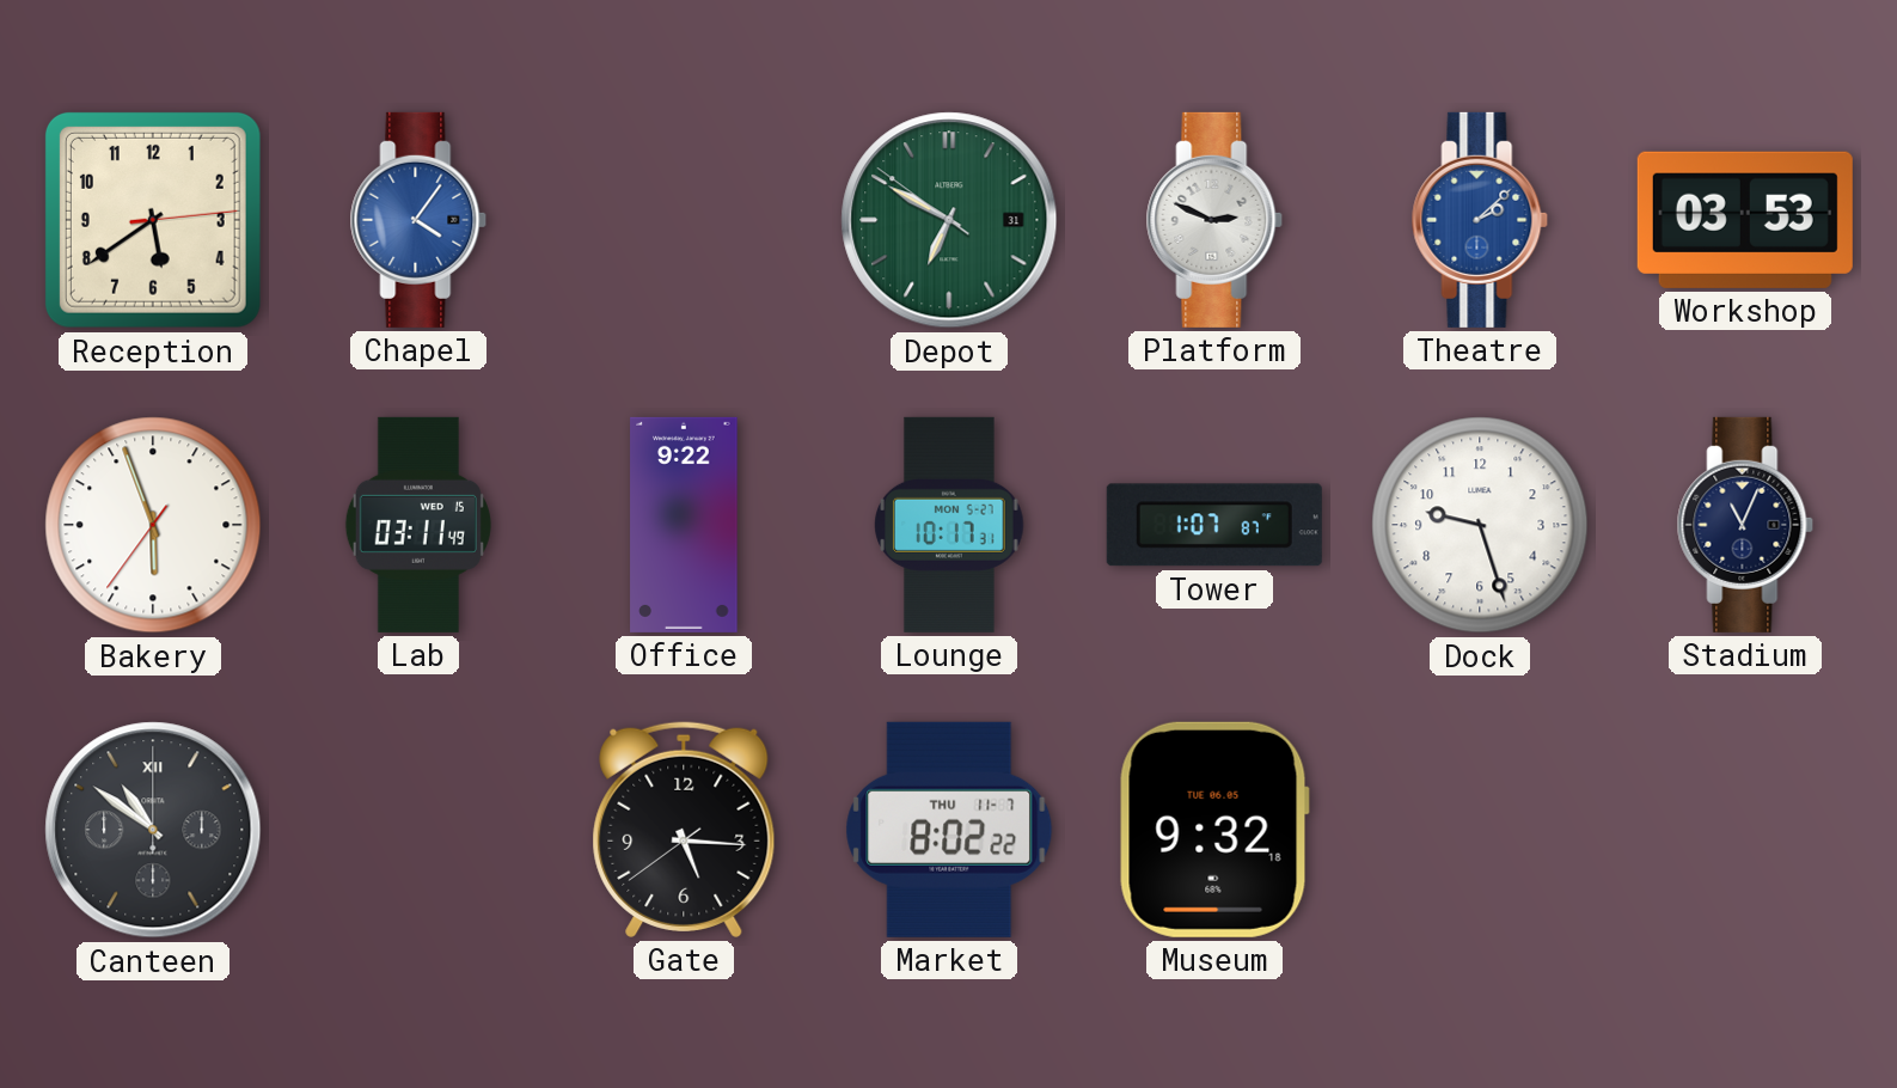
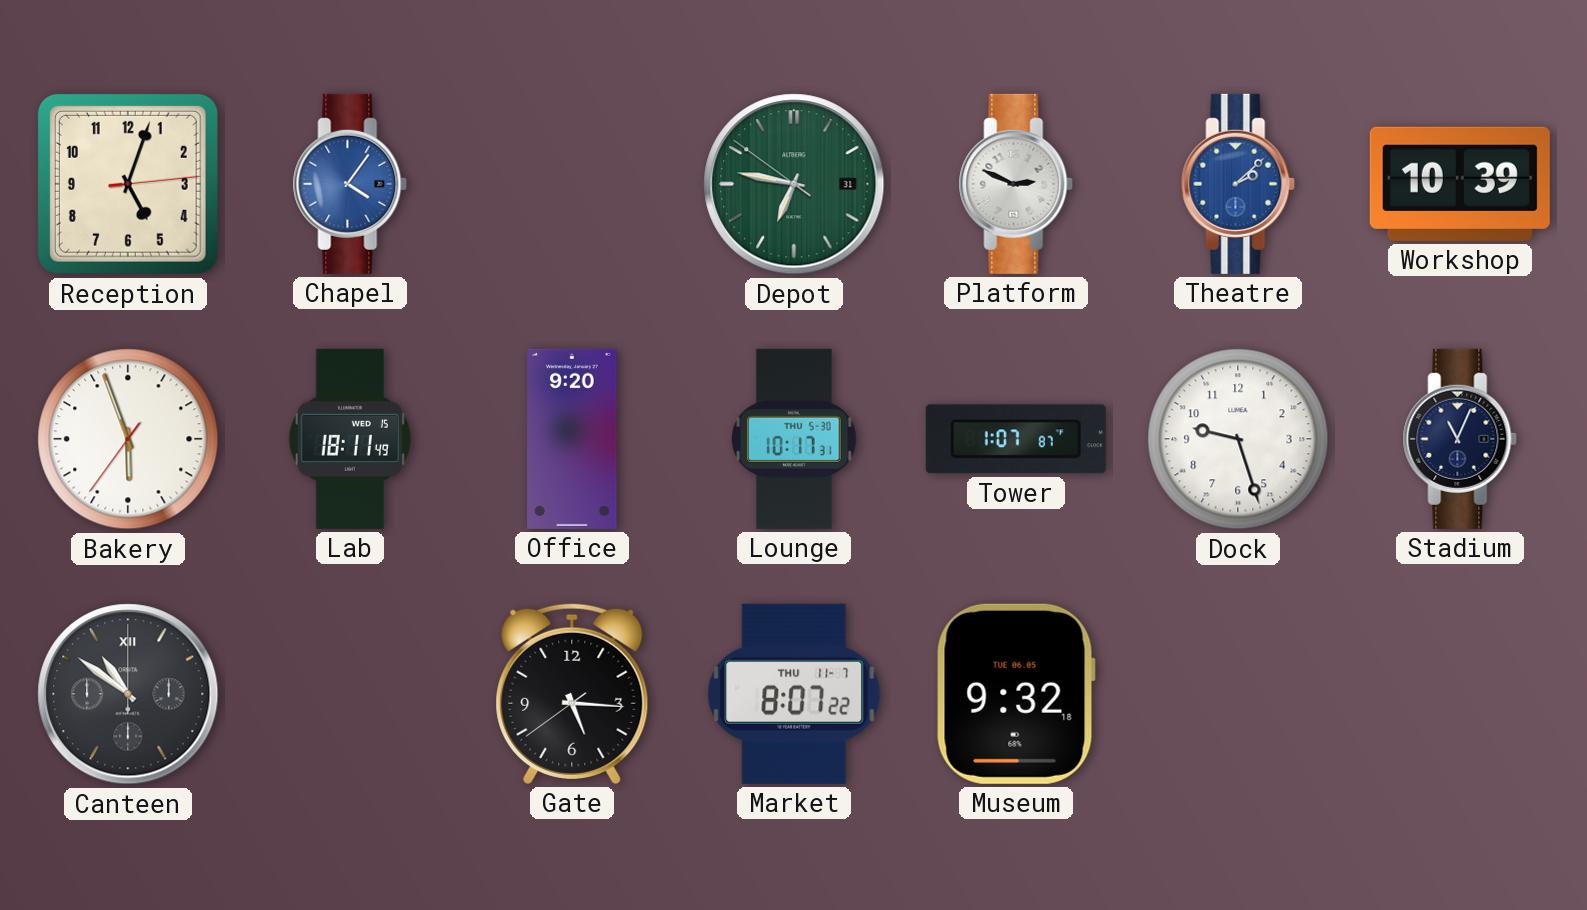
Reception: 5:39 -> 5:03 (128, 184)
Depot: 6:49 -> 6:46 (794, 184)
Workshop: 03:53 -> 10:39 (1460, 184)
Lab: 03:11 -> 18:11 (350, 439)
Office: 9:22 -> 9:20 (572, 439)
Lounge date: MON 5-27 -> THU 5-30 (794, 439)
Market: 8:02 -> 8:07 (794, 694)
